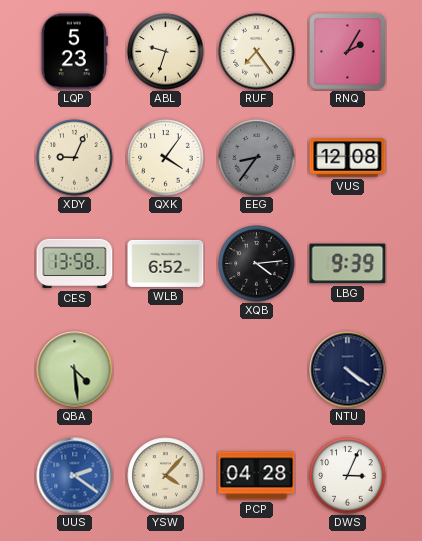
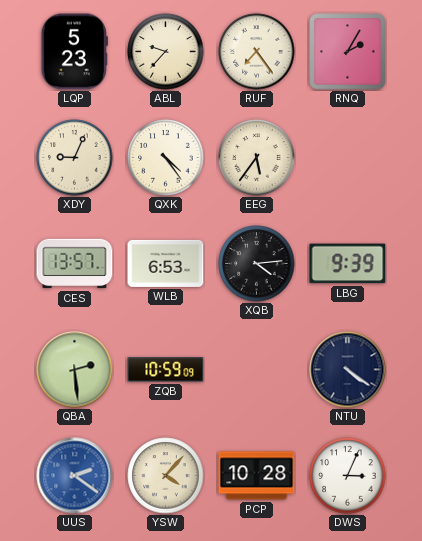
ABL: 9:33 -> 9:37 (166, 52)
QXK: 4:06 -> 4:24 (166, 158)
EEG: 8:36 -> 5:36 (257, 158)
EEG dial: grey -> cream (257, 158)
VUS: 12:08 -> none (348, 158)
CES: 13:58 -> 13:57 (75, 264)
WLB: 6:52 -> 6:53 (166, 263)
QBA: 4:29 -> 2:29 (75, 370)
ZQB: none -> 10:59 (166, 370)
PCP: 04:28 -> 10:28 (257, 476)
